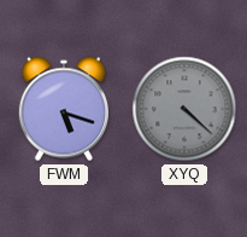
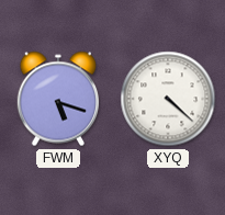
XYQ dial: grey -> white (168, 99)
